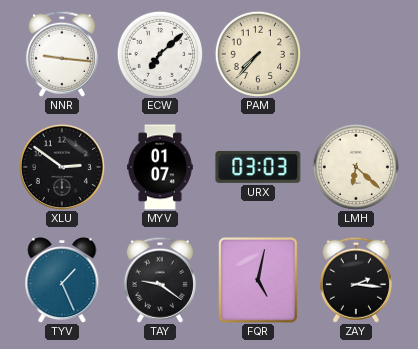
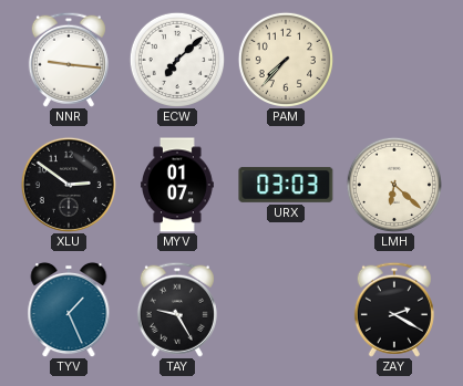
TAY: 9:21 -> 9:25 (177, 310)
FQR: 5:02 -> none (258, 280)
ZAY: 2:16 -> 2:20 (394, 310)
